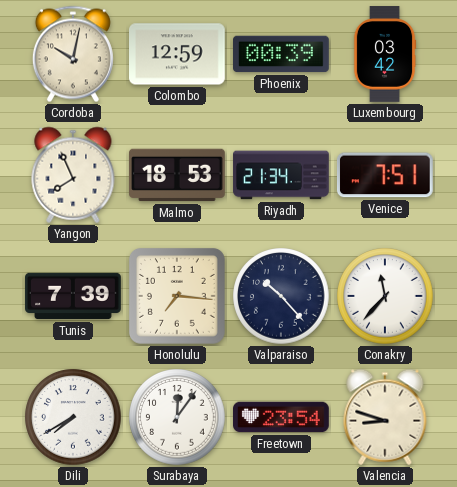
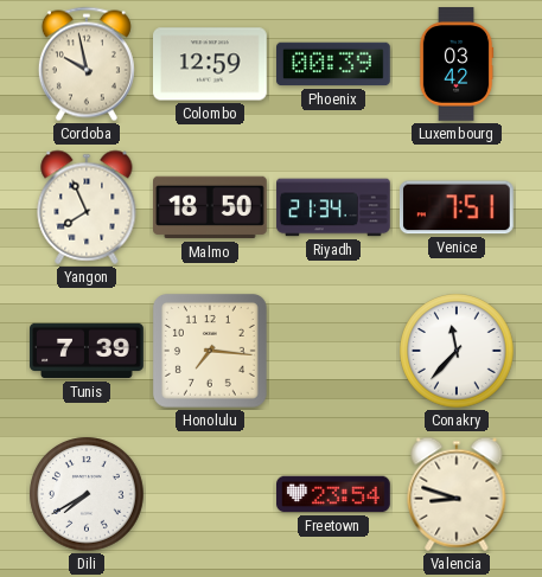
Cordoba: 10:02 -> 9:58 (87, 64)
Malmo: 18:53 -> 18:50 (211, 207)
Valparaiso: 10:23 -> none (281, 296)
Surabaya: 12:06 -> none (177, 417)
